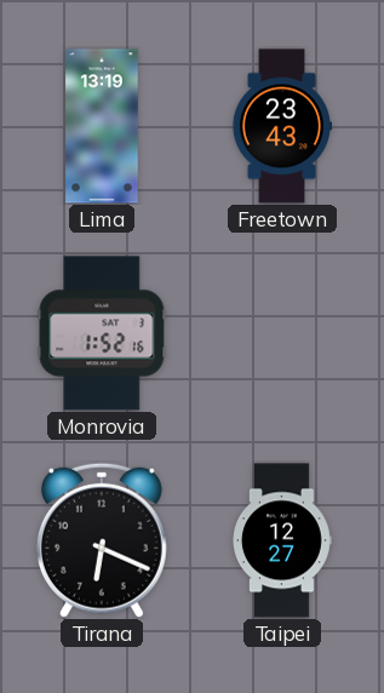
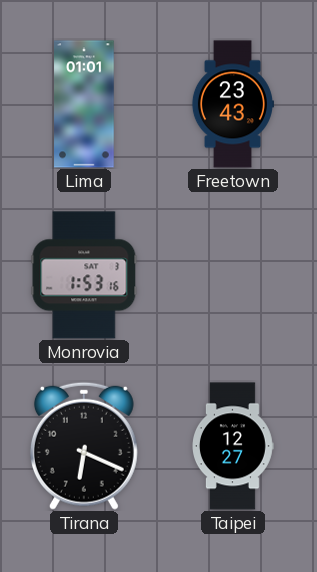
Lima: 13:19 -> 01:01 (84, 104)
Monrovia: 1:52 -> 1:53 (84, 275)
